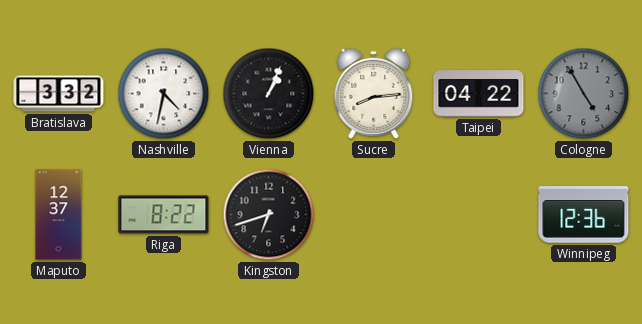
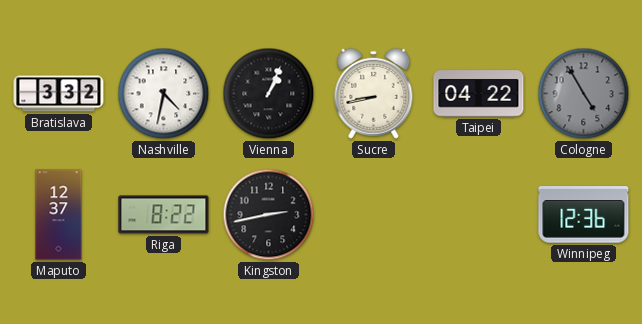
Sucre: 8:14 -> 8:43 (374, 93)
Kingston: 6:42 -> 2:43 (269, 215)
